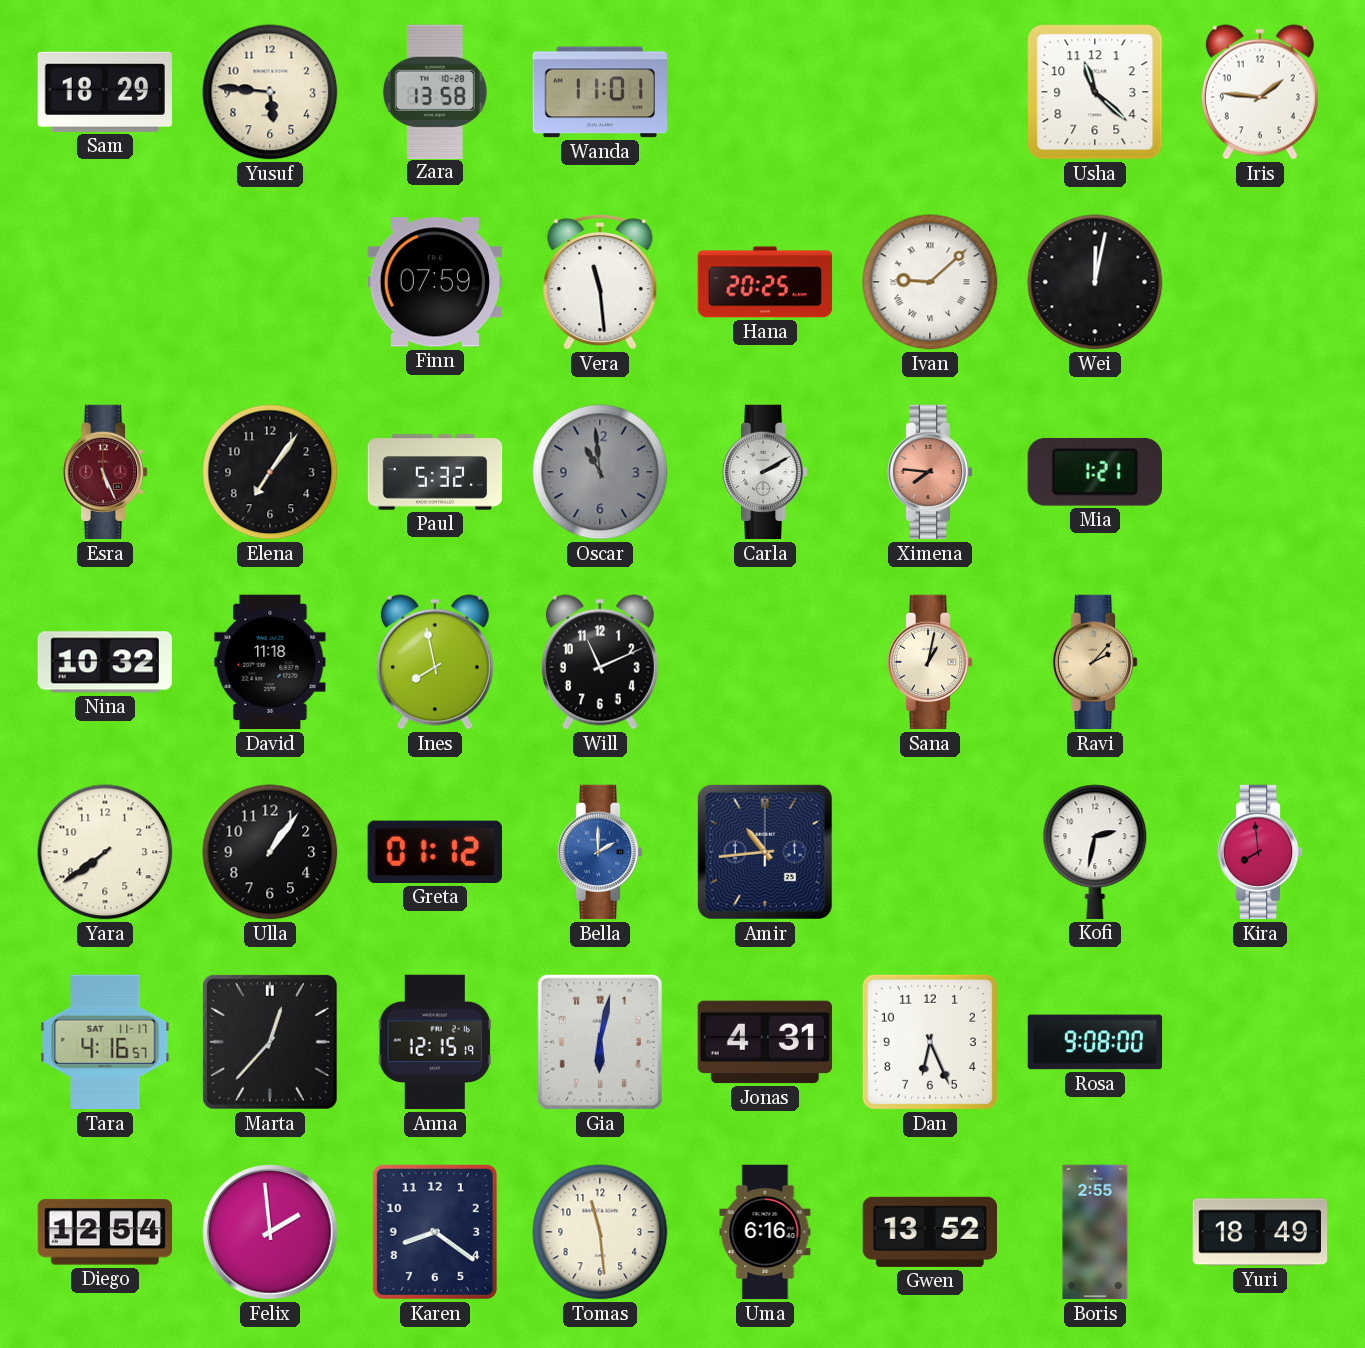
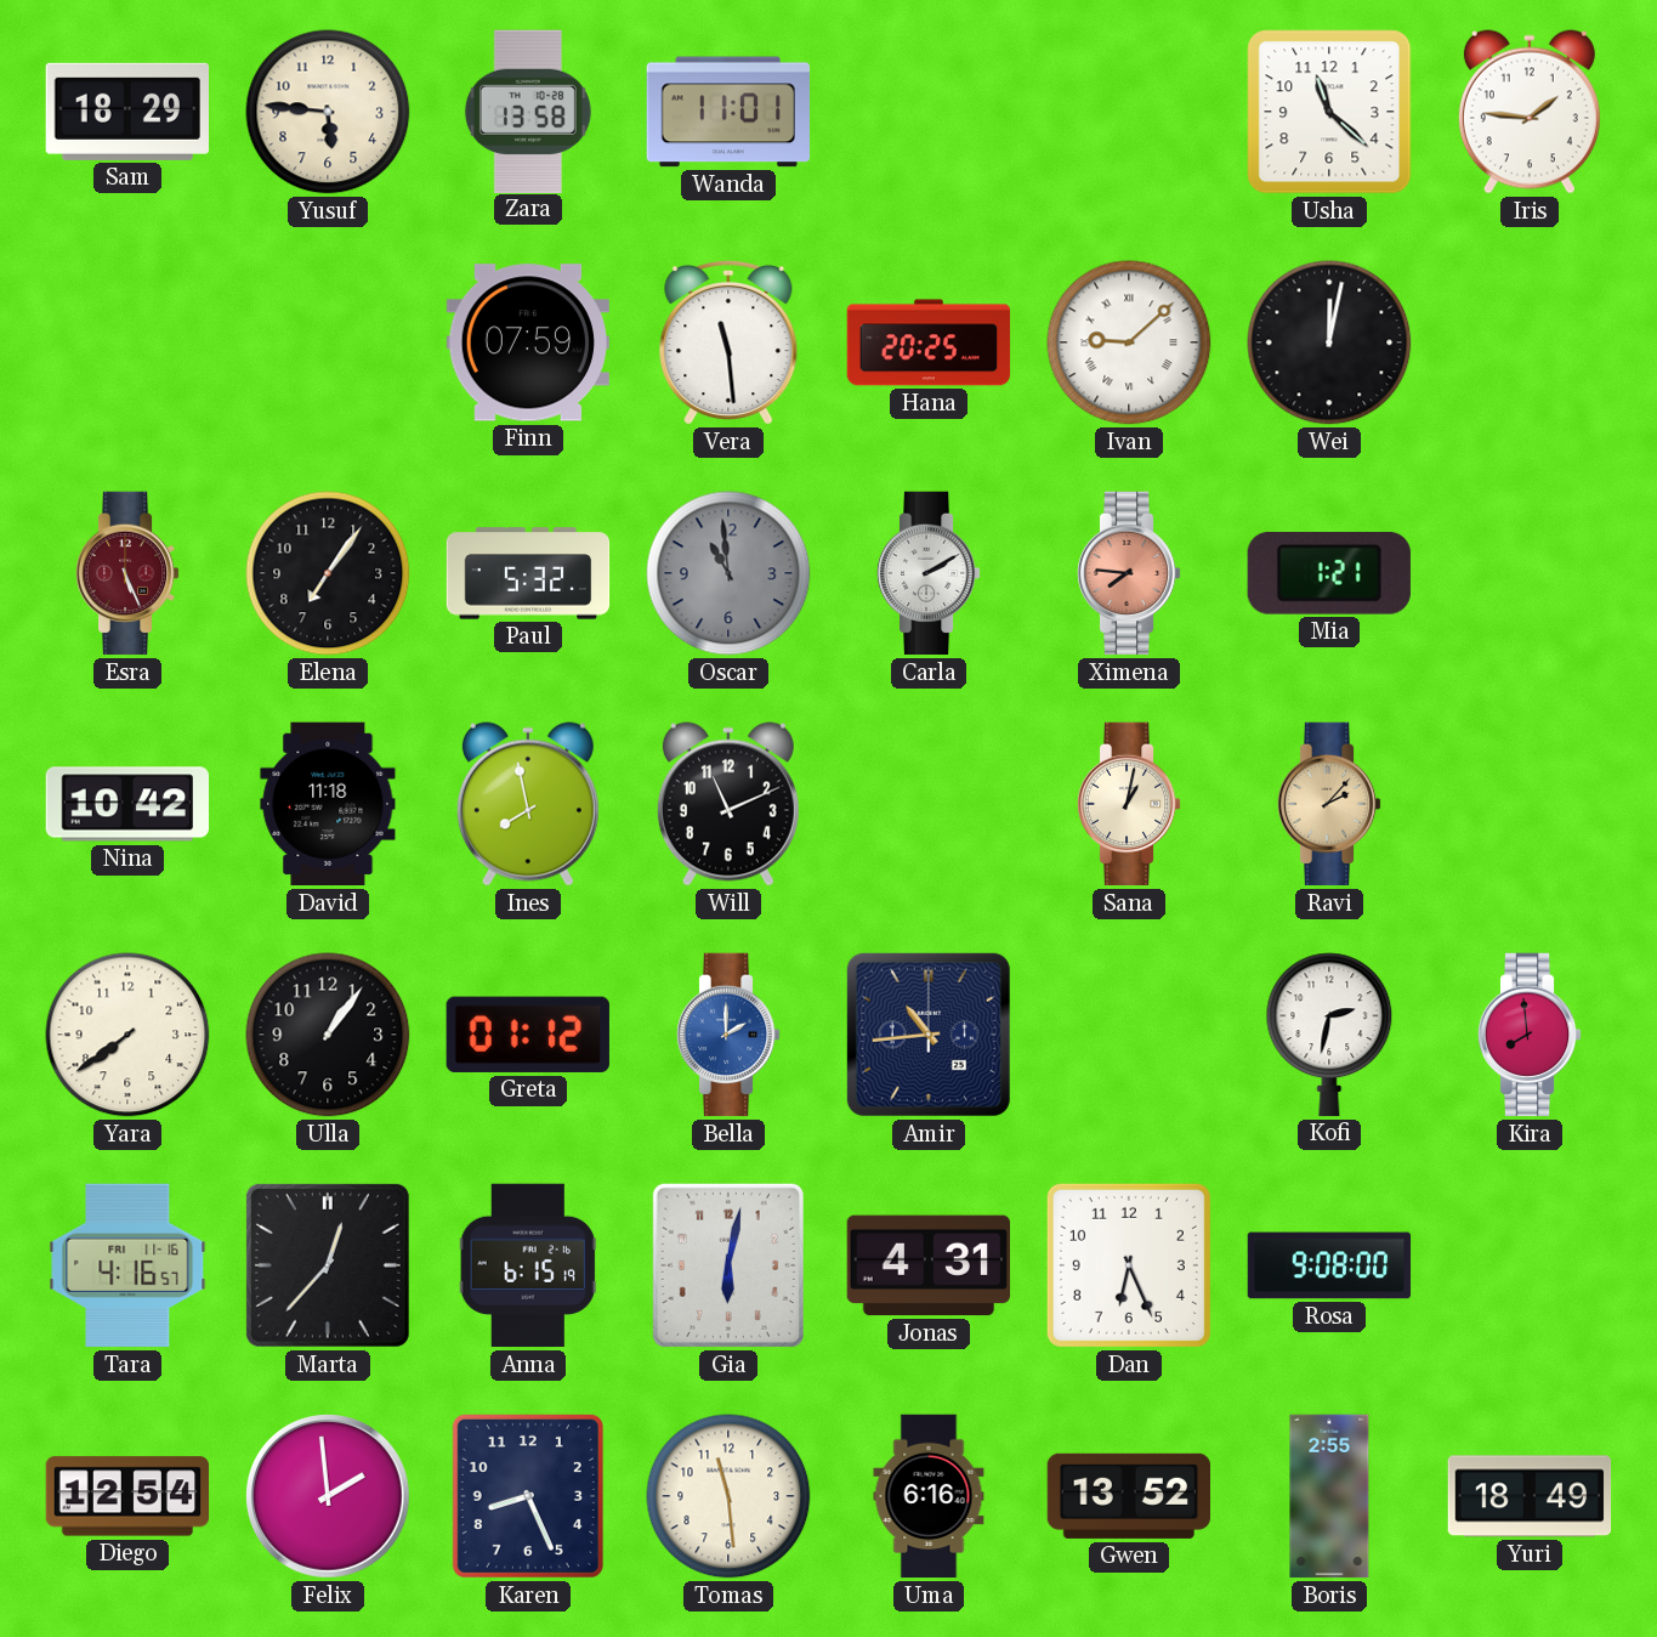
Nina: 10:32 -> 10:42 (126, 804)
Tara date: SAT 11-17 -> FRI 11-16 (127, 1265)
Anna: 12:15 -> 6:15 (528, 1265)
Karen: 8:21 -> 8:26 (528, 1496)
